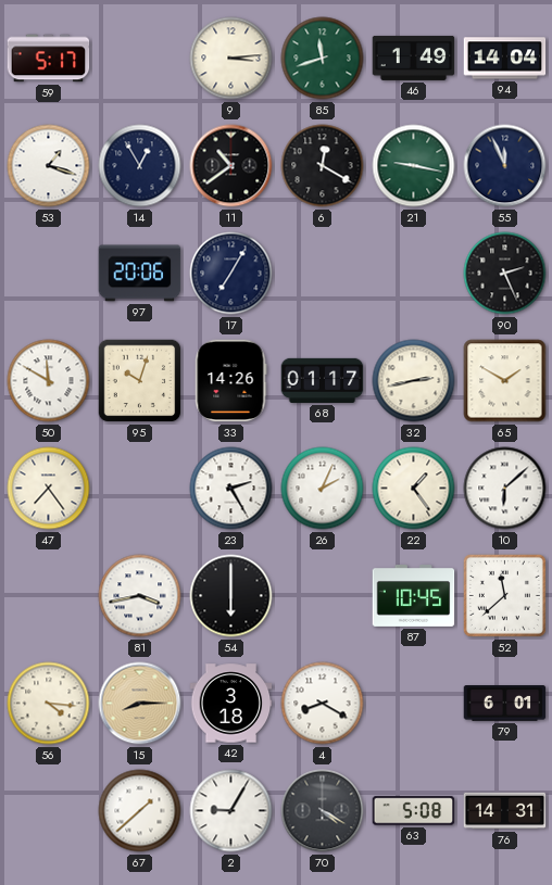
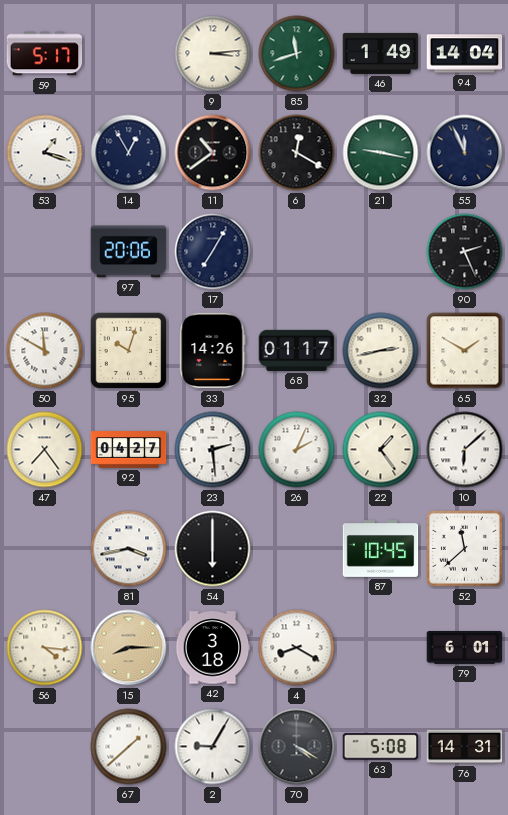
92: none -> 04:27 (129, 450)
23: 2:25 -> 2:29 (213, 450)
